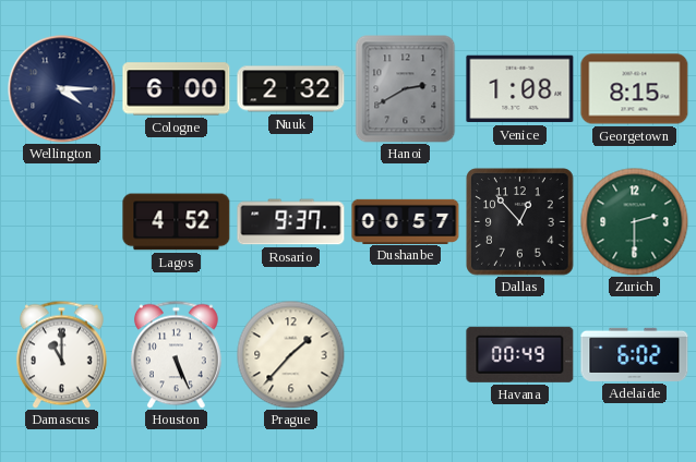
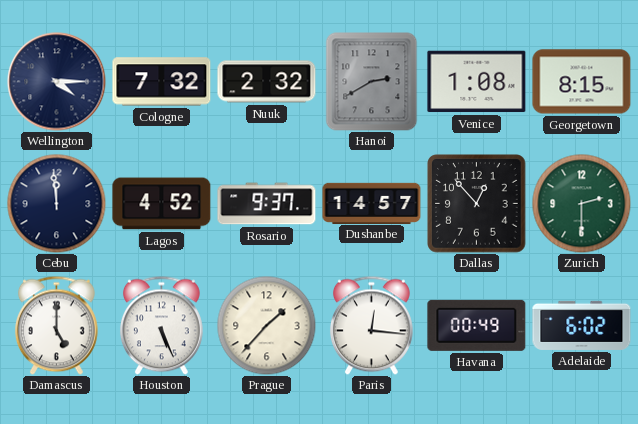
Cologne: 6:00 -> 7:32 (162, 82)
Cebu: none -> 11:59 (57, 204)
Dushanbe: 00:57 -> 14:57 (372, 203)
Damascus: 11:00 -> 5:00 (56, 325)
Paris: none -> 12:16 (371, 325)
